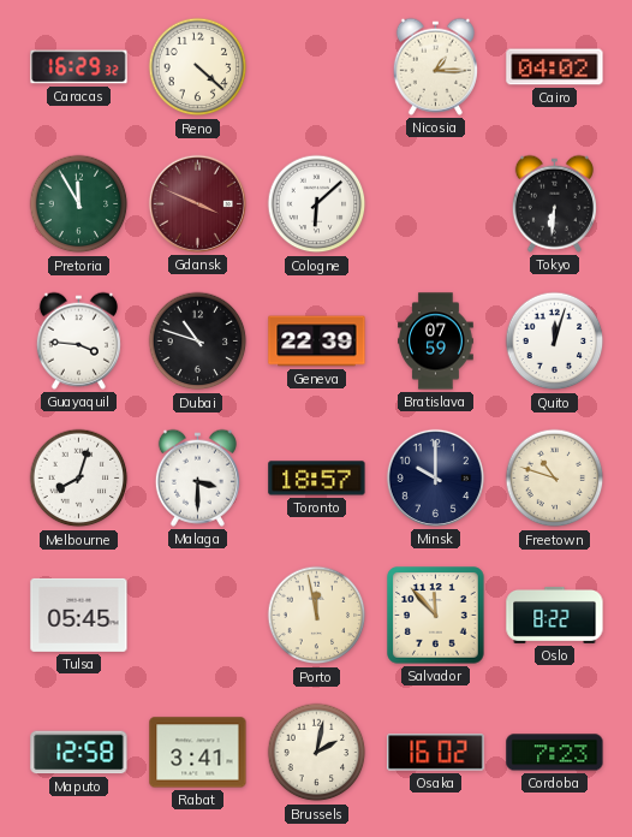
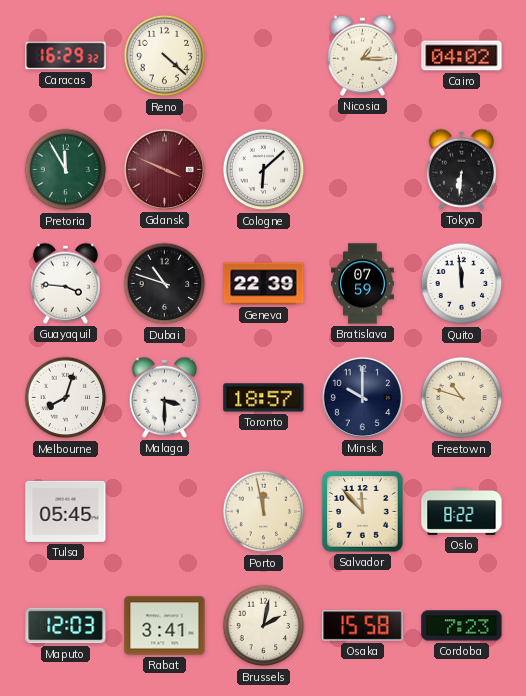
Quito: 12:03 -> 11:59 (462, 284)
Maputo: 12:58 -> 12:03 (66, 626)
Osaka: 16:02 -> 15:58 (363, 626)
